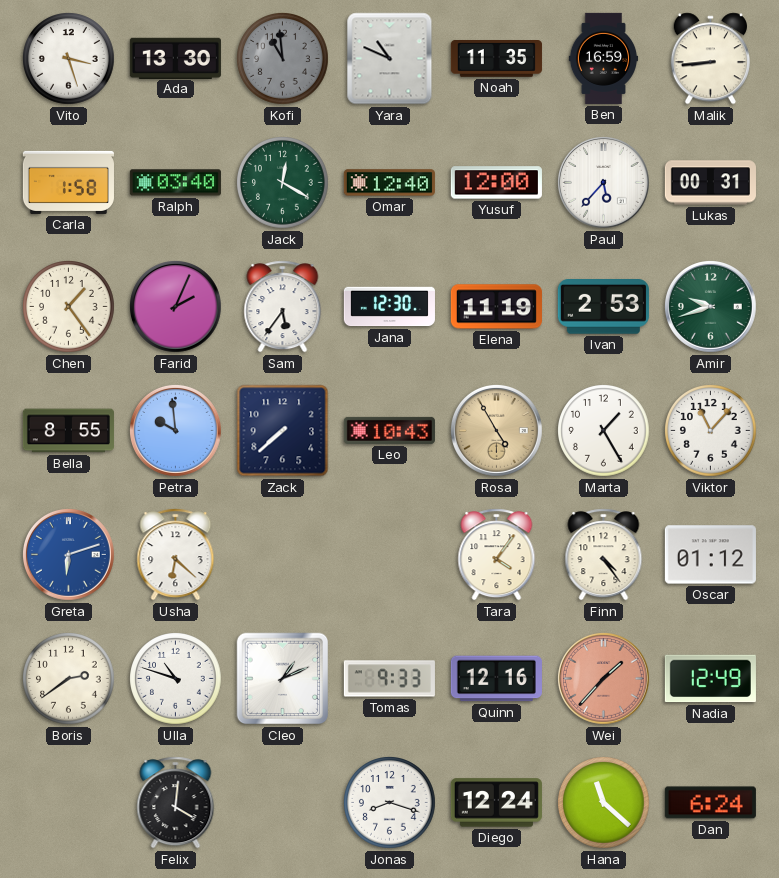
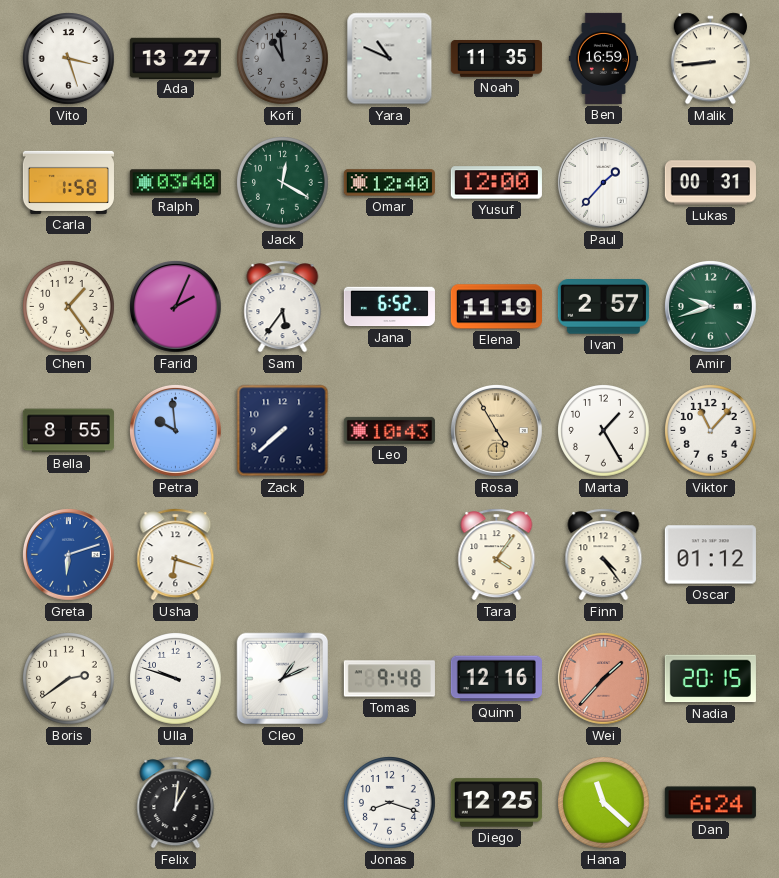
Ada: 13:30 -> 13:27 (175, 58)
Paul: 5:37 -> 1:37 (604, 183)
Jana: 12:30 -> 6:52 (389, 307)
Ivan: 2:53 -> 2:57 (603, 307)
Usha: 6:22 -> 6:18 (176, 555)
Ulla: 10:48 -> 9:48 (176, 679)
Tomas: 9:33 -> 9:48 (389, 679)
Nadia: 12:49 -> 20:15 (710, 679)
Felix: 4:01 -> 1:01 (176, 803)
Diego: 12:24 -> 12:25 (496, 803)
